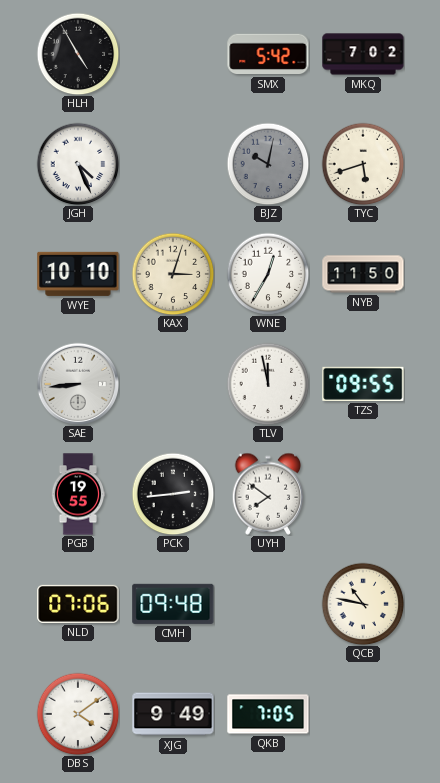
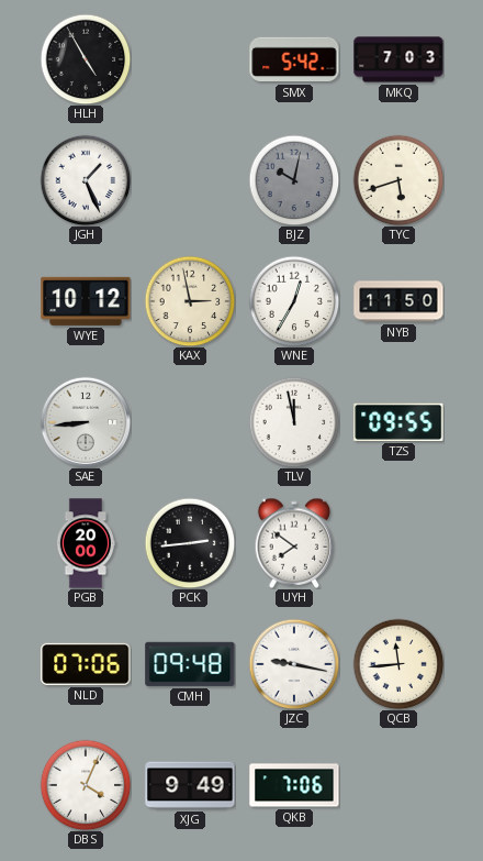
MKQ: 7:02 -> 7:03 (398, 59)
JGH: 4:26 -> 1:26 (86, 180)
WYE: 10:10 -> 10:12 (86, 301)
KAX: 3:03 -> 2:58 (190, 301)
PGB: 19:55 -> 20:00 (85, 543)
JZC: none -> 9:17 (294, 664)
QCB: 10:47 -> 11:44 (398, 664)
DBS: 4:09 -> 4:04 (86, 785)
QKB: 7:05 -> 7:06 (294, 785)
